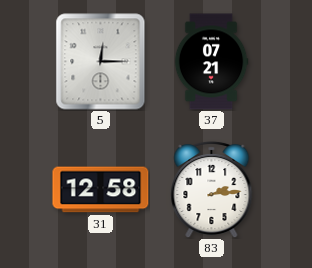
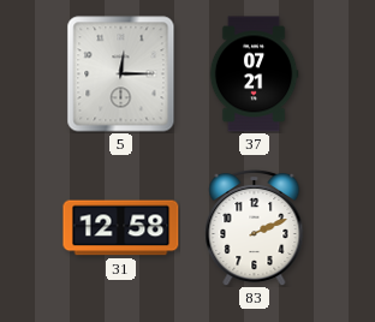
83: 2:14 -> 2:11 (255, 227)
